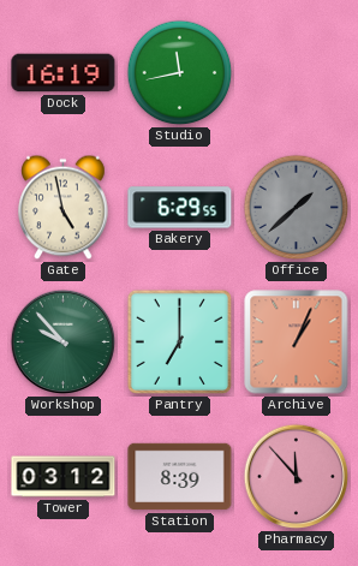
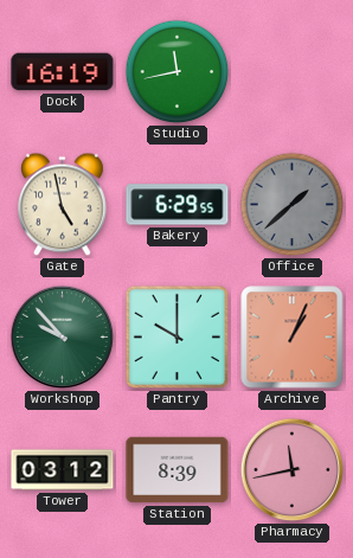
Pantry: 7:00 -> 10:00 (176, 336)
Pharmacy: 11:53 -> 11:43 (293, 470)
